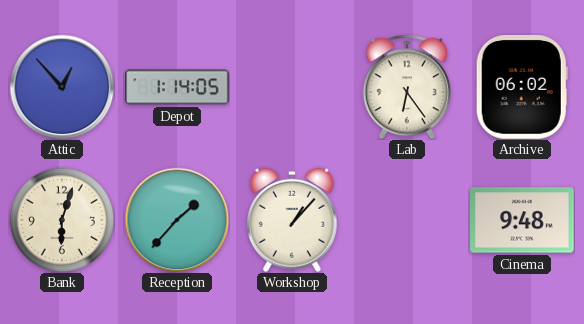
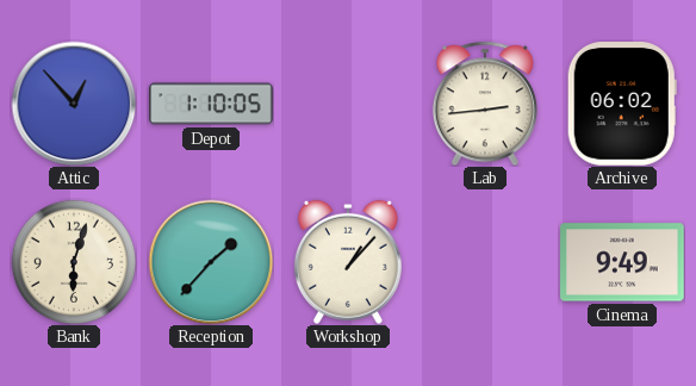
Depot: 1:14 -> 1:10 (211, 104)
Lab: 6:24 -> 2:44 (485, 104)
Cinema: 9:48 -> 9:49 (622, 262)
